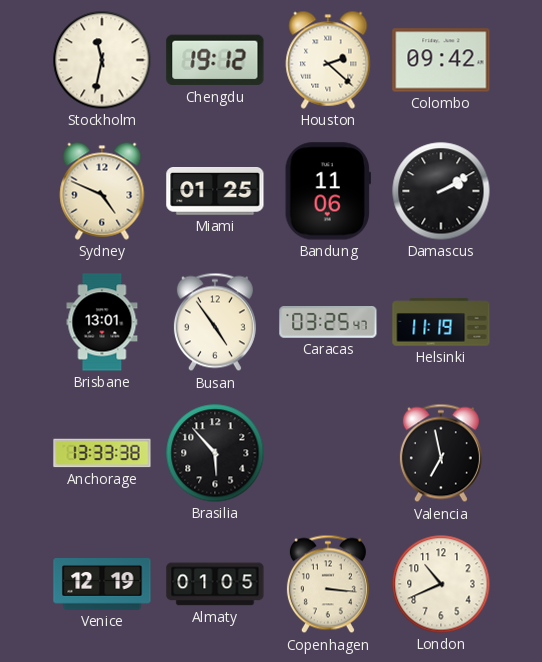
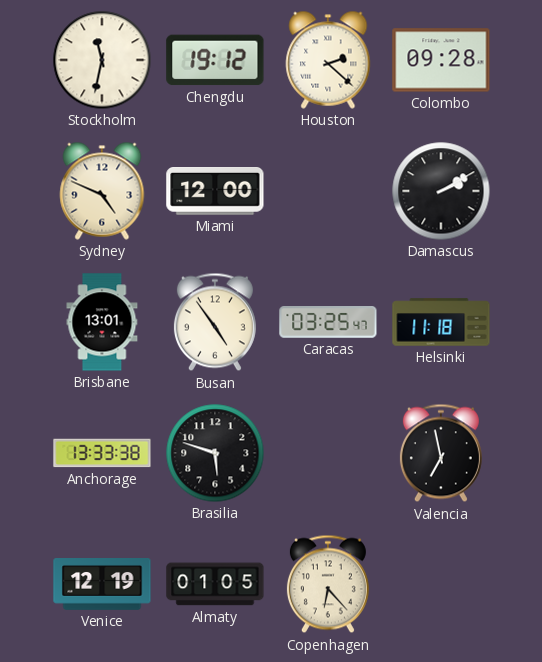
Colombo: 09:42 -> 09:28 (441, 60)
Miami: 01:25 -> 12:00 (215, 192)
Bandung: 11:06 -> none (328, 191)
Helsinki: 11:19 -> 11:18 (441, 322)
Brasilia: 5:53 -> 5:48 (215, 453)
Copenhagen: 3:16 -> 6:23 (328, 584)
London: 10:41 -> none (441, 584)
